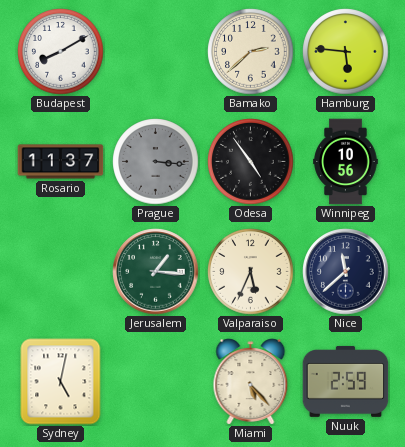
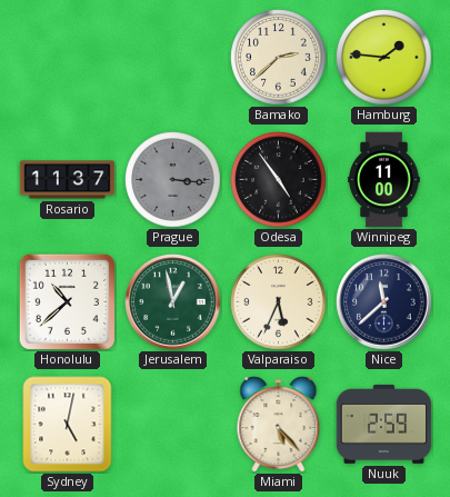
Budapest: 8:10 -> none (61, 52)
Hamburg: 5:46 -> 1:46 (384, 58)
Winnipeg: 10:56 -> 11:00 (384, 180)
Honolulu: none -> 10:38 (67, 301)
Jerusalem: 1:16 -> 12:58 (173, 302)
